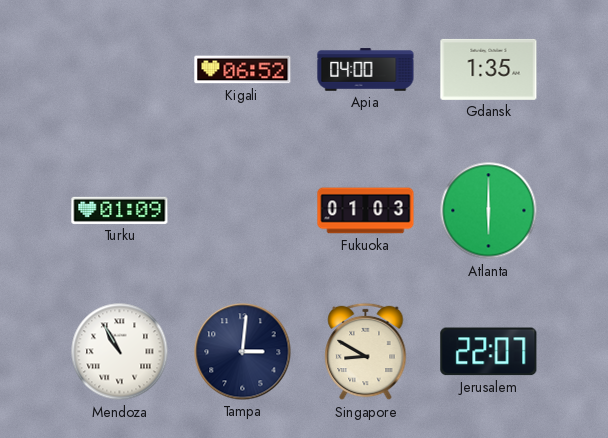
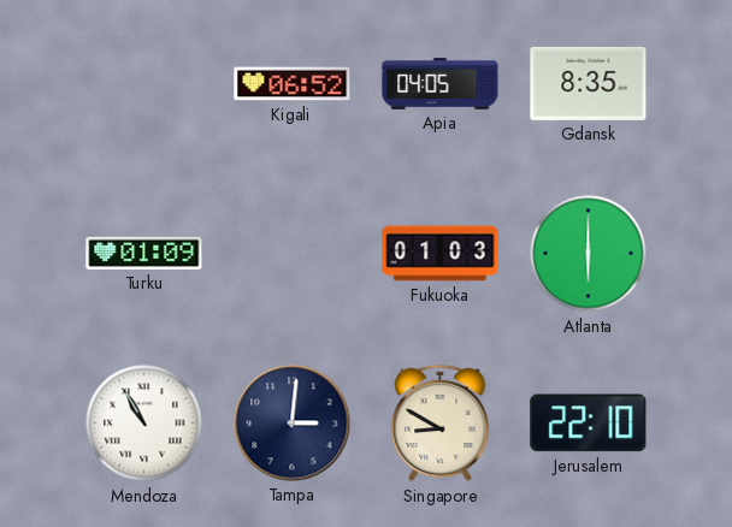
Apia: 04:00 -> 04:05 (441, 84)
Gdansk: 1:35 -> 8:35 (589, 83)
Jerusalem: 22:07 -> 22:10 (589, 424)
